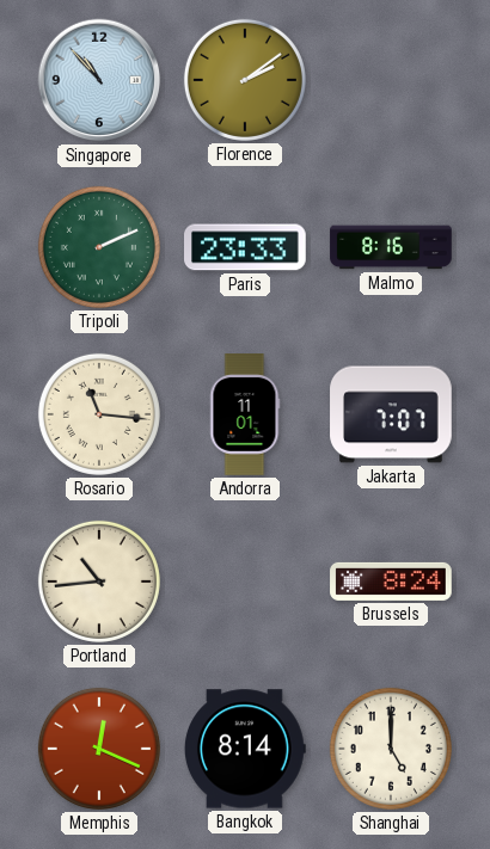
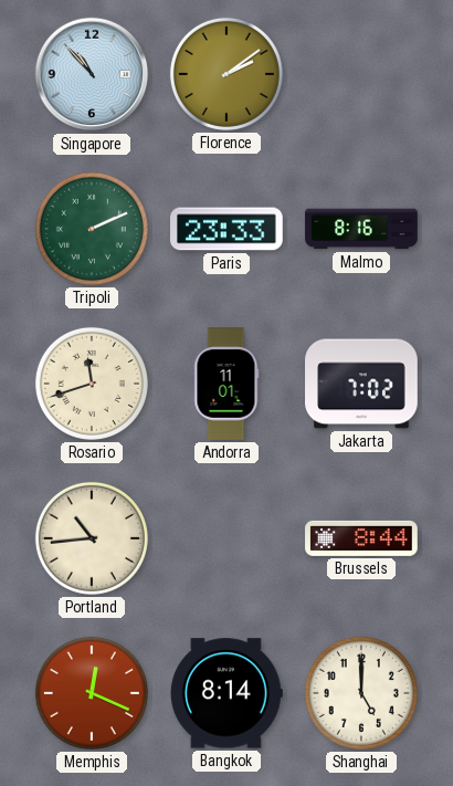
Rosario: 11:16 -> 11:42 (92, 384)
Jakarta: 7:07 -> 7:02 (361, 384)
Brussels: 8:24 -> 8:44 (361, 538)
